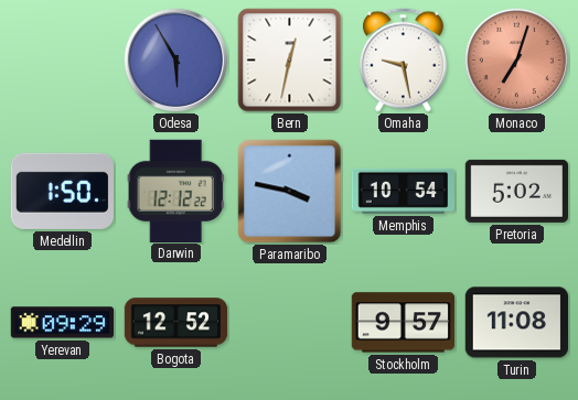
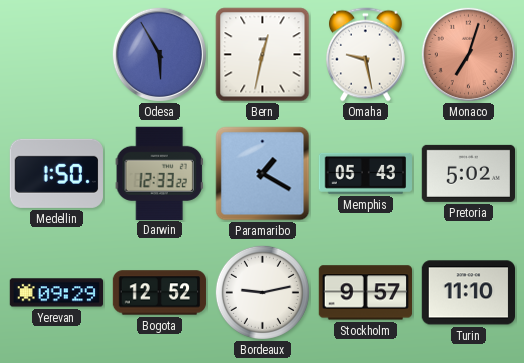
Darwin: 12:12 -> 12:33 (159, 173)
Paramaribo: 3:47 -> 1:20 (263, 174)
Memphis: 10:54 -> 05:43 (365, 173)
Bordeaux: none -> 9:13 (262, 292)
Turin: 11:08 -> 11:10 (468, 293)
